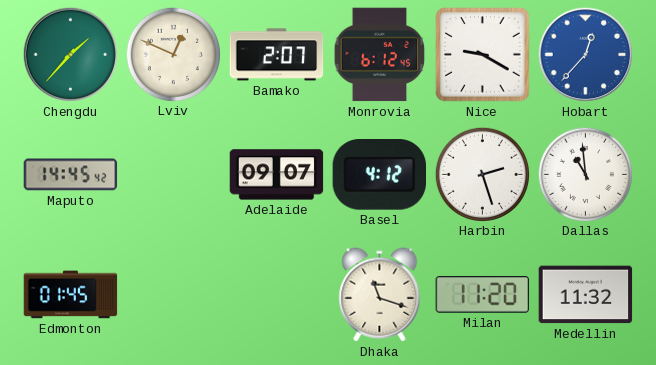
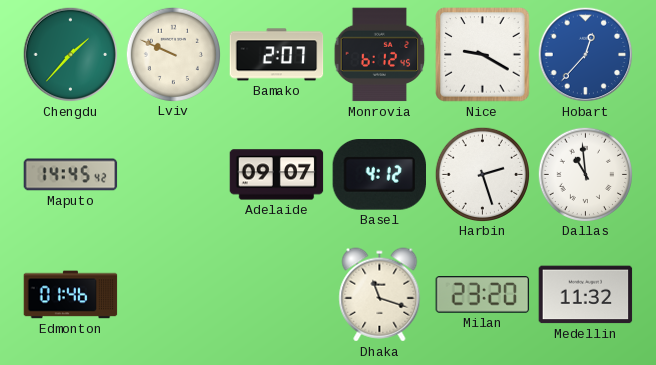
Lviv: 12:49 -> 9:49 (173, 54)
Edmonton: 01:45 -> 01:46 (71, 295)
Milan: 11:20 -> 23:20 (483, 295)
